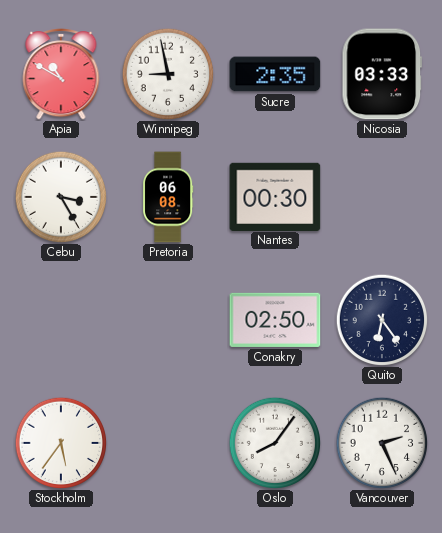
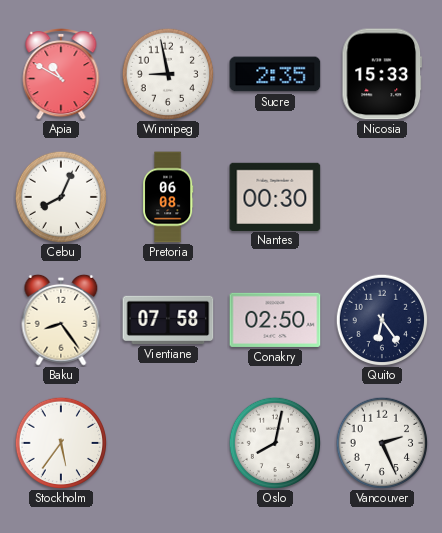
Nicosia: 03:33 -> 15:33 (382, 74)
Cebu: 3:25 -> 8:04 (61, 197)
Baku: none -> 8:24 (61, 320)
Vientiane: none -> 07:58 (168, 320)
Oslo: 8:06 -> 8:02 (275, 443)
